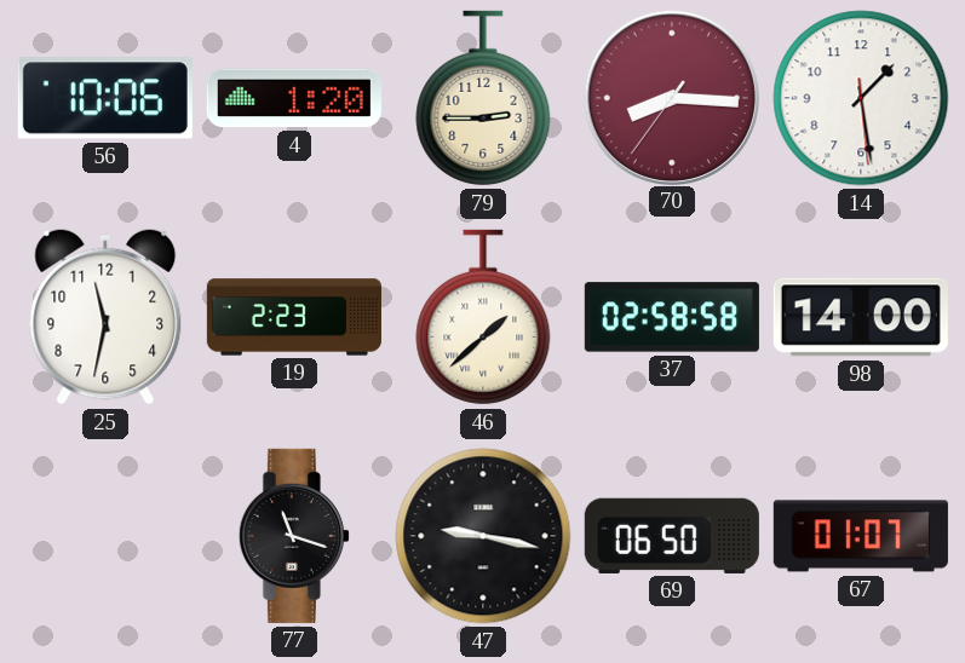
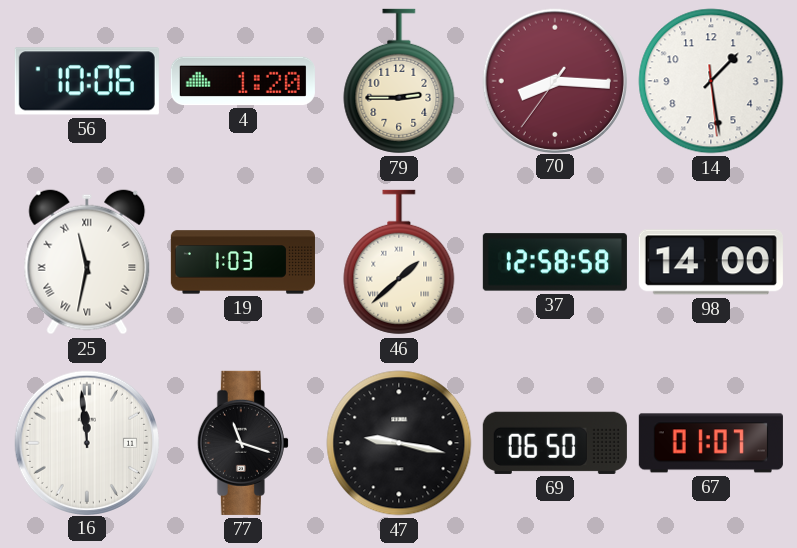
25 numerals: Arabic -> Roman (87, 262)
19: 2:23 -> 1:03 (243, 262)
37: 02:58 -> 12:58 (555, 262)
16: none -> 11:59 (86, 442)
